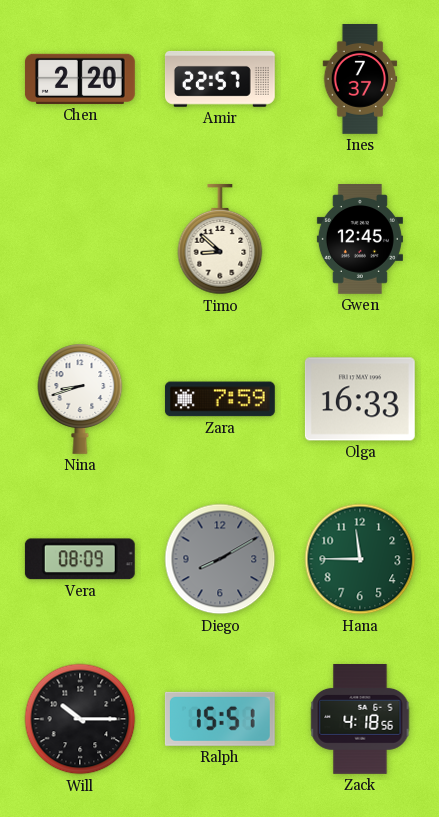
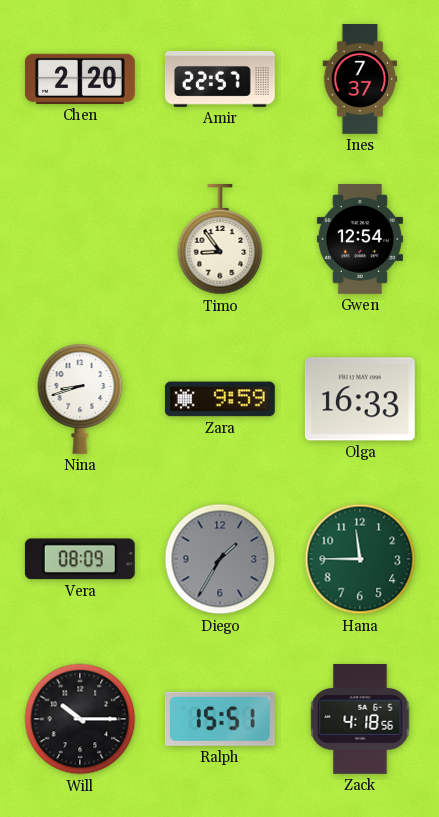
Timo: 8:52 -> 8:54 (220, 240)
Gwen: 12:45 -> 12:54 (360, 240)
Zara: 7:59 -> 9:59 (220, 399)
Diego: 8:10 -> 1:35 (220, 559)
